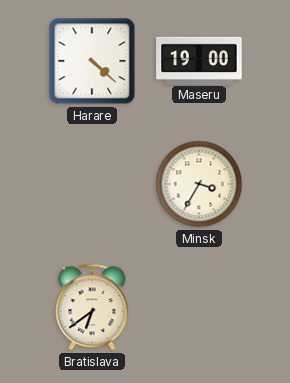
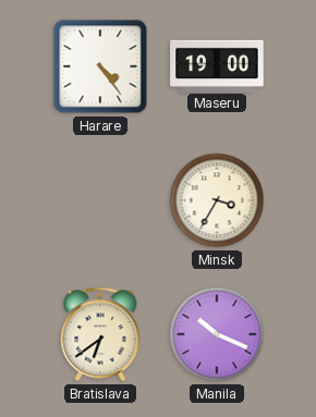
Harare: 4:22 -> 4:24 (100, 66)
Manila: none -> 10:19 (217, 334)
